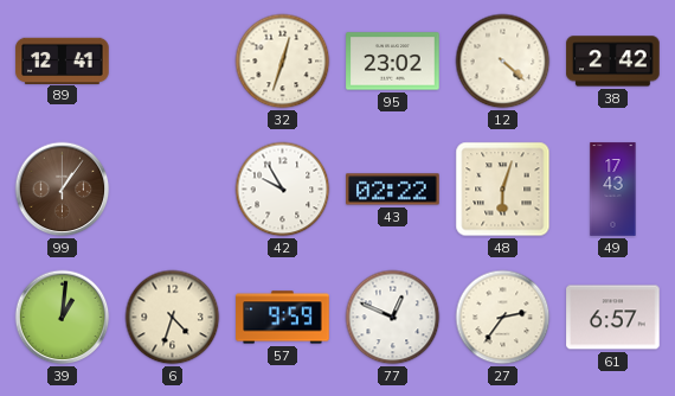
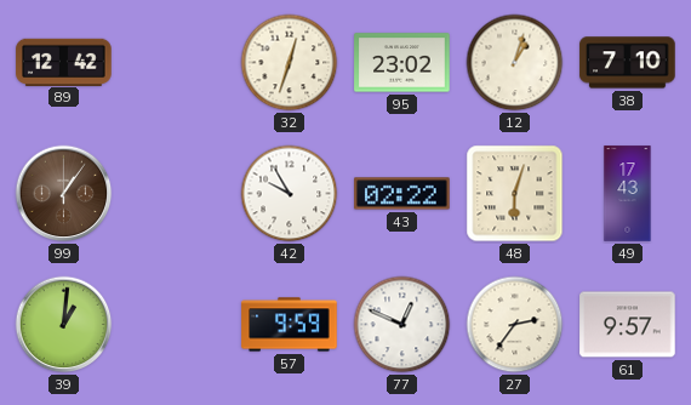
89: 12:41 -> 12:42 (64, 62)
12: 4:22 -> 1:03 (515, 63)
38: 2:42 -> 7:10 (628, 63)
6: 4:33 -> none (173, 318)
61: 6:57 -> 9:57 (628, 325)
